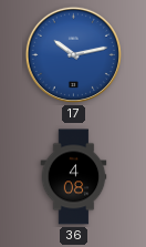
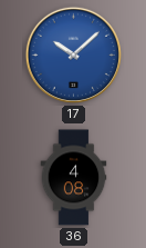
17: 10:13 -> 10:08 (73, 54)
